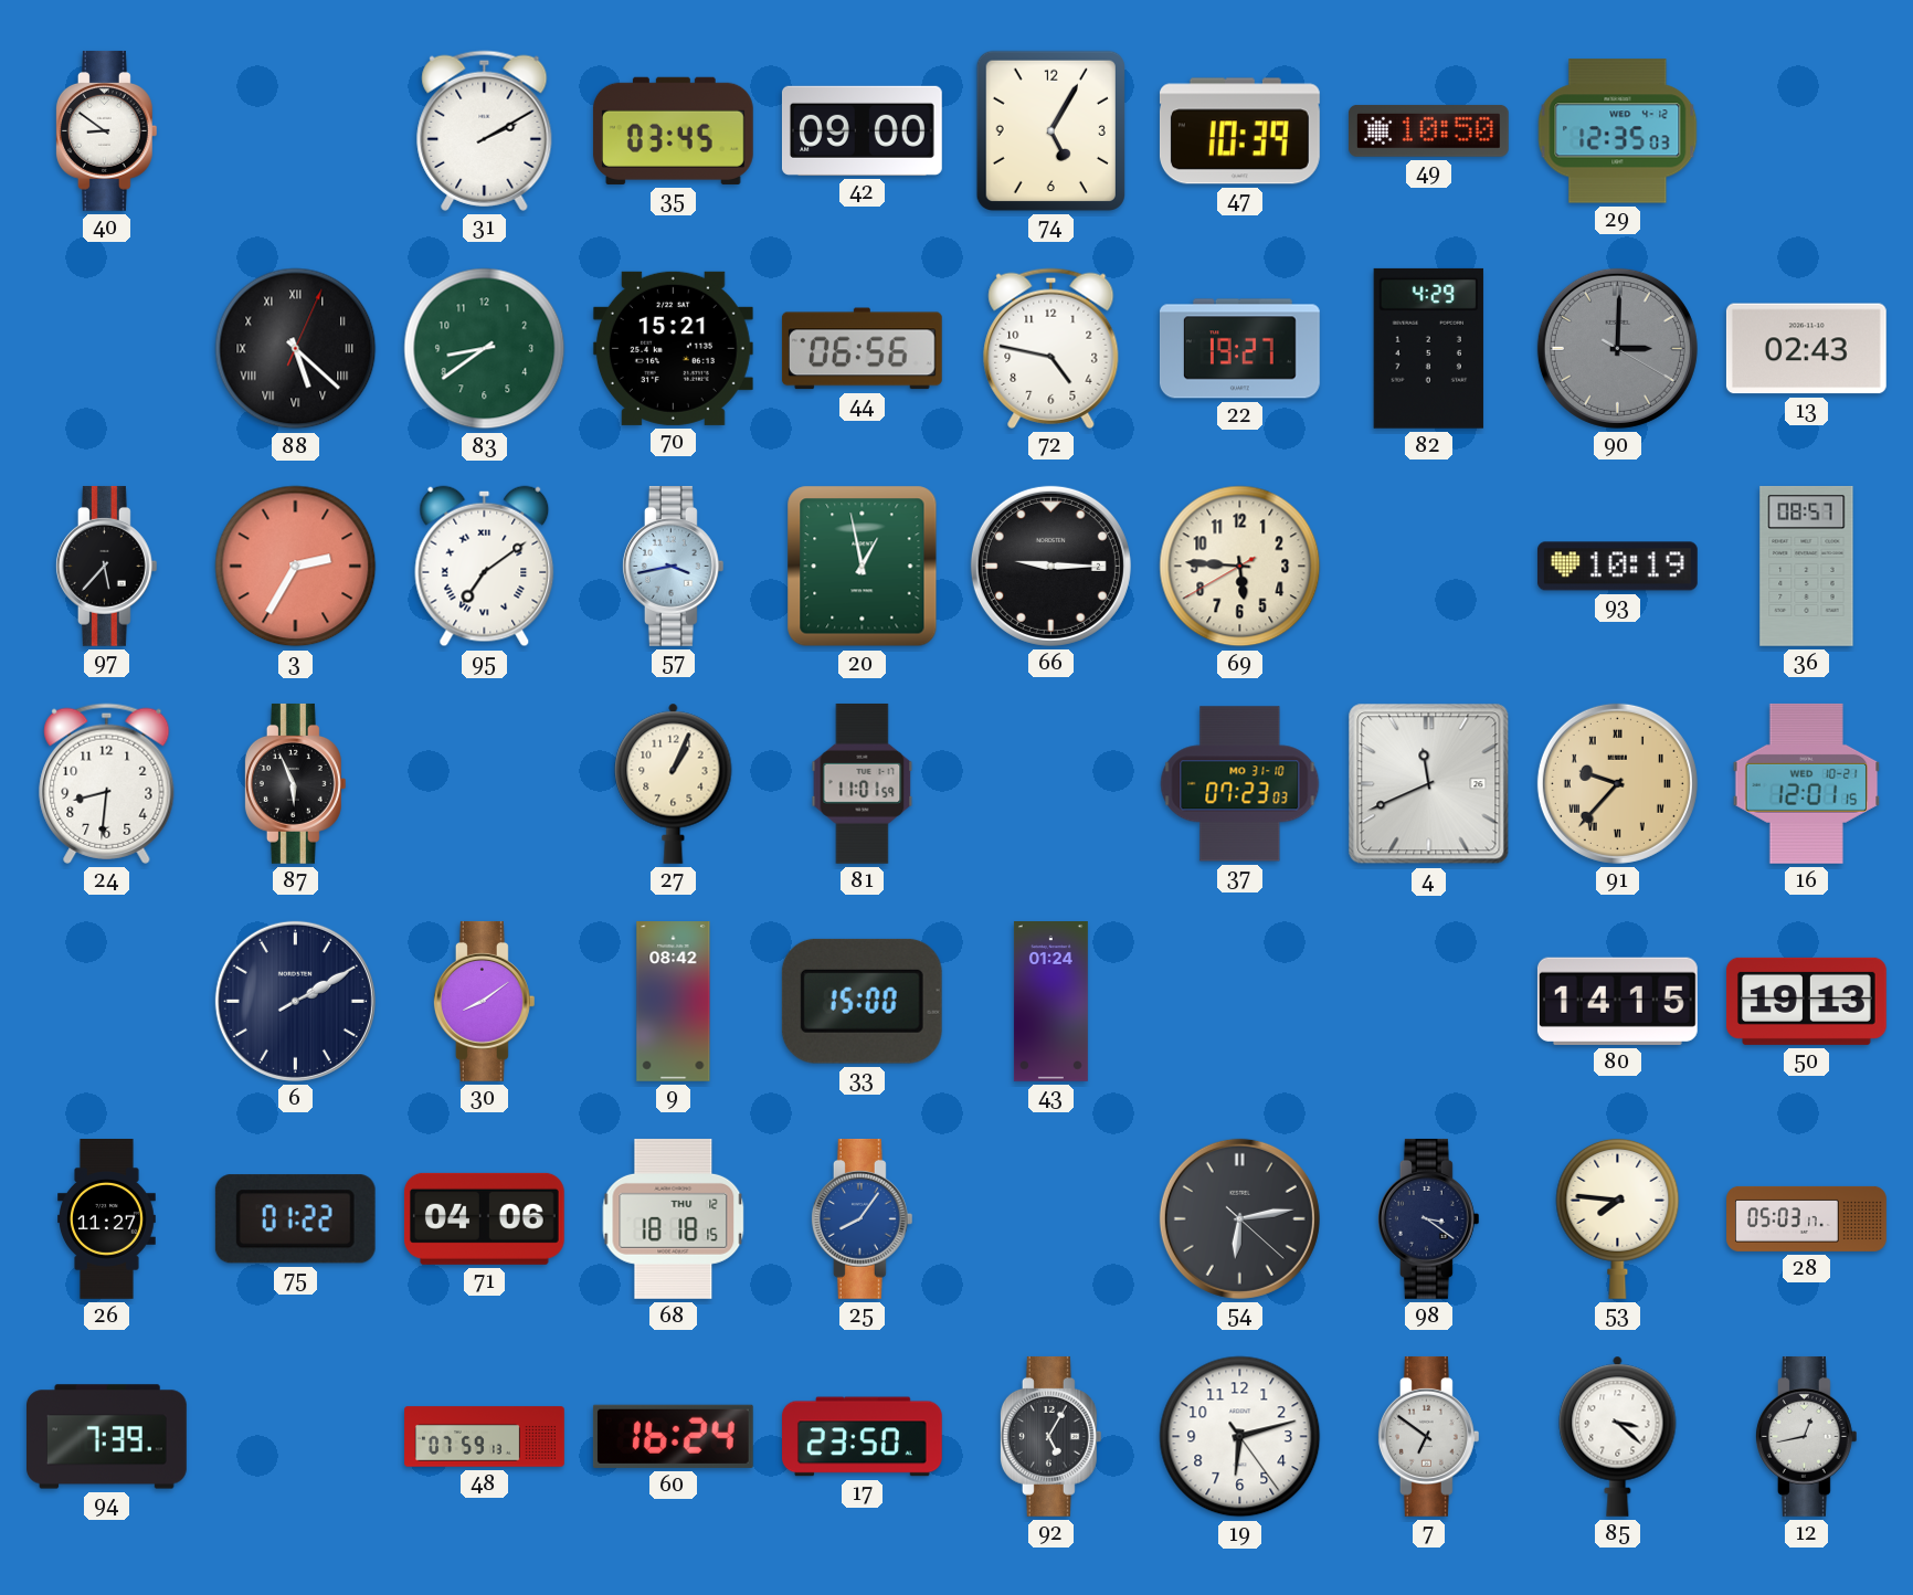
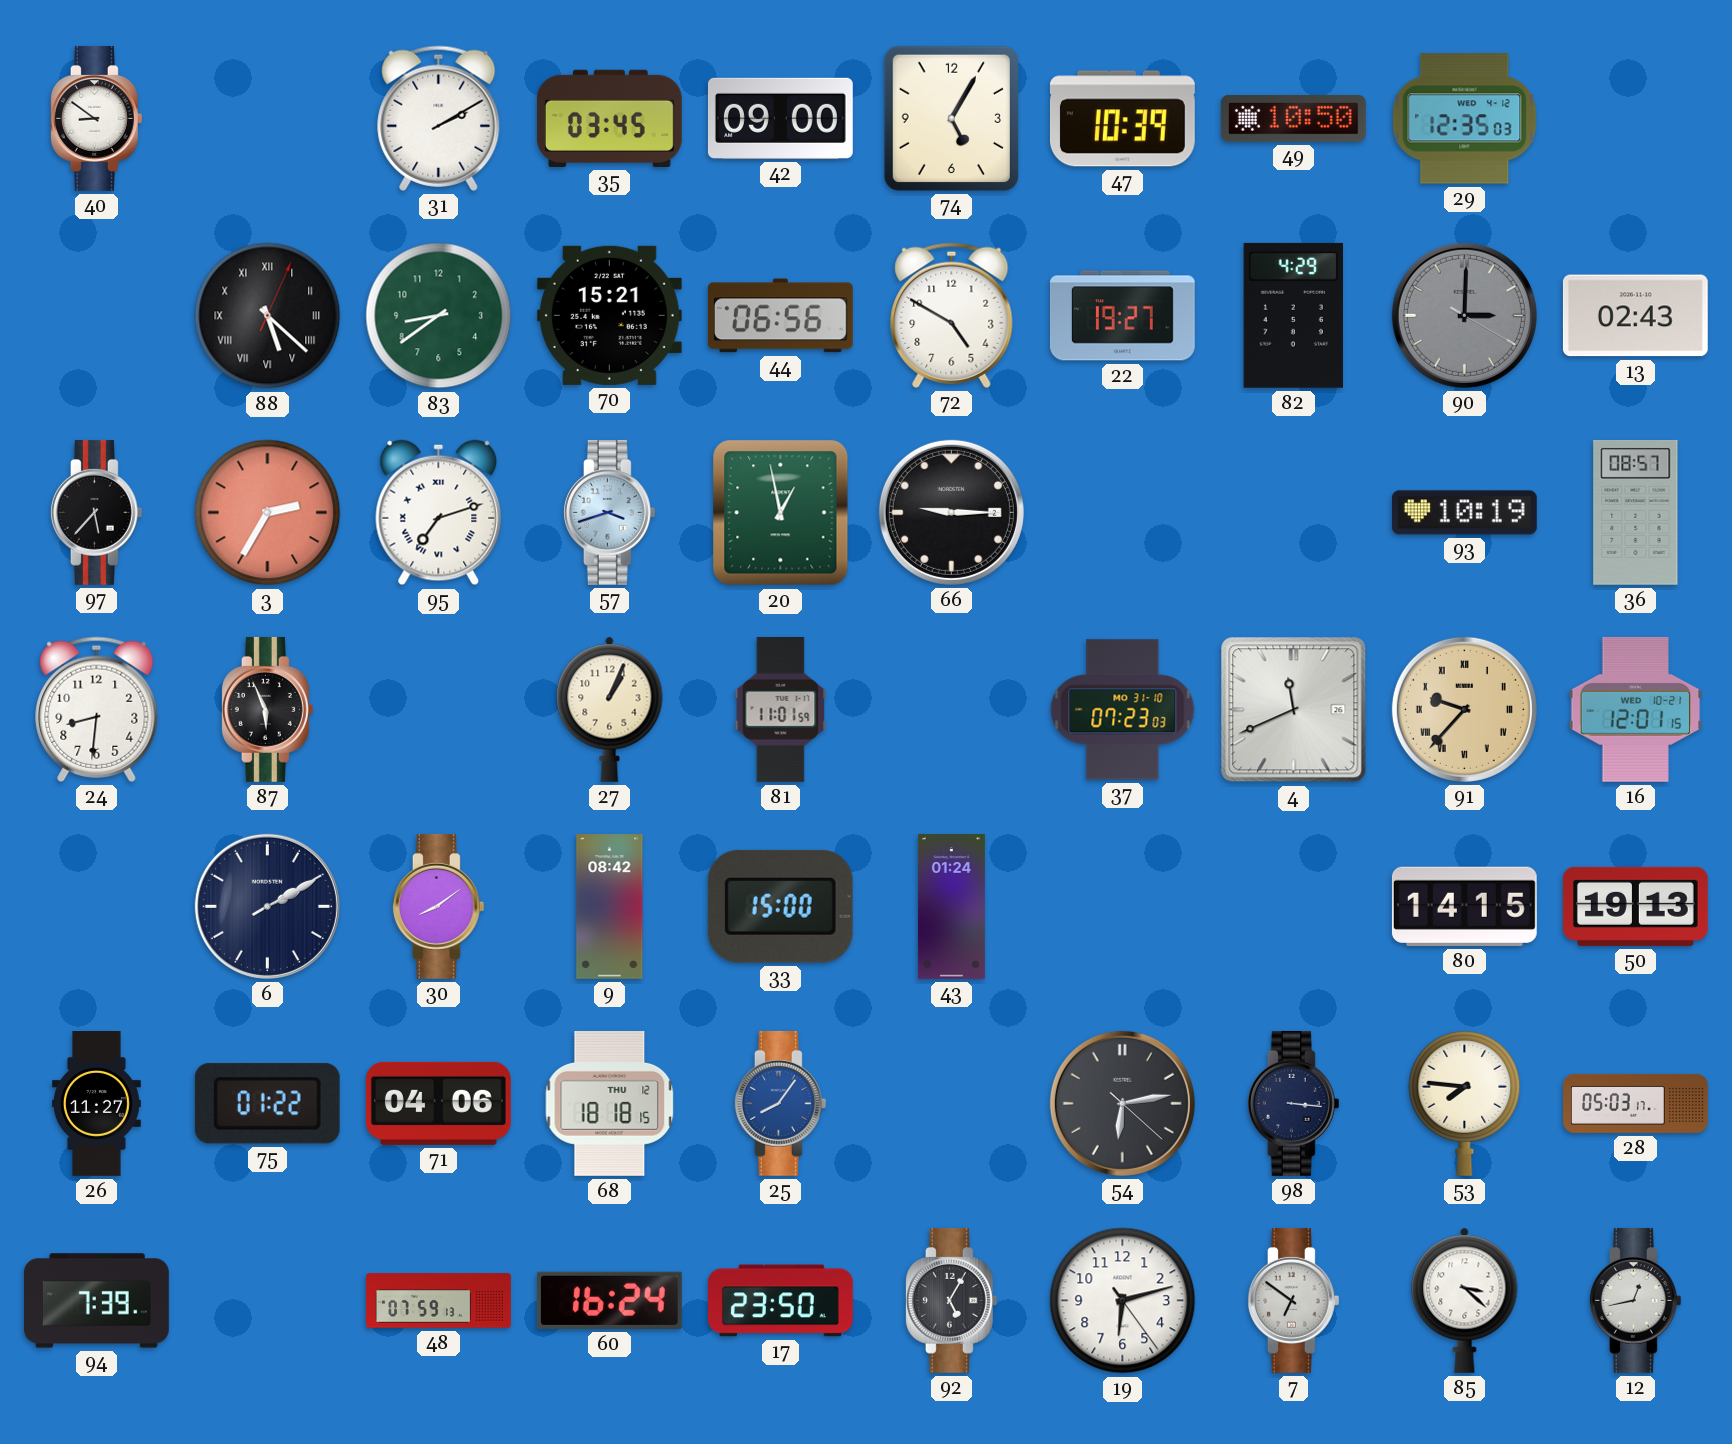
72: 4:47 -> 4:50 (952, 315)
95: 7:09 -> 7:12 (439, 513)
57: 3:43 -> 3:42 (609, 512)
69: 5:45 -> none (1240, 567)
98: 3:21 -> 3:16 (1293, 1103)
